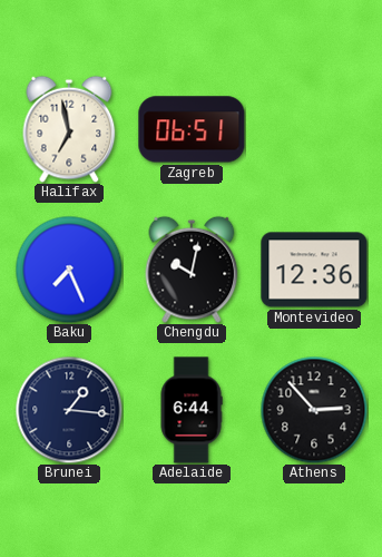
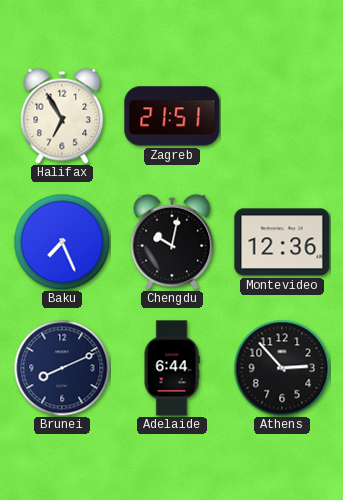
Halifax: 6:58 -> 6:55 (62, 116)
Zagreb: 06:51 -> 21:51 (172, 116)
Brunei: 1:16 -> 8:11 (62, 368)
